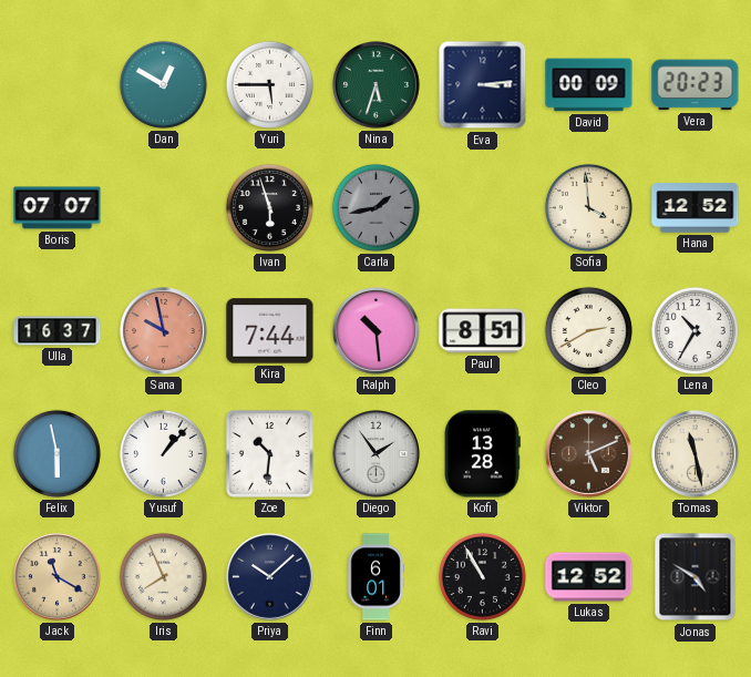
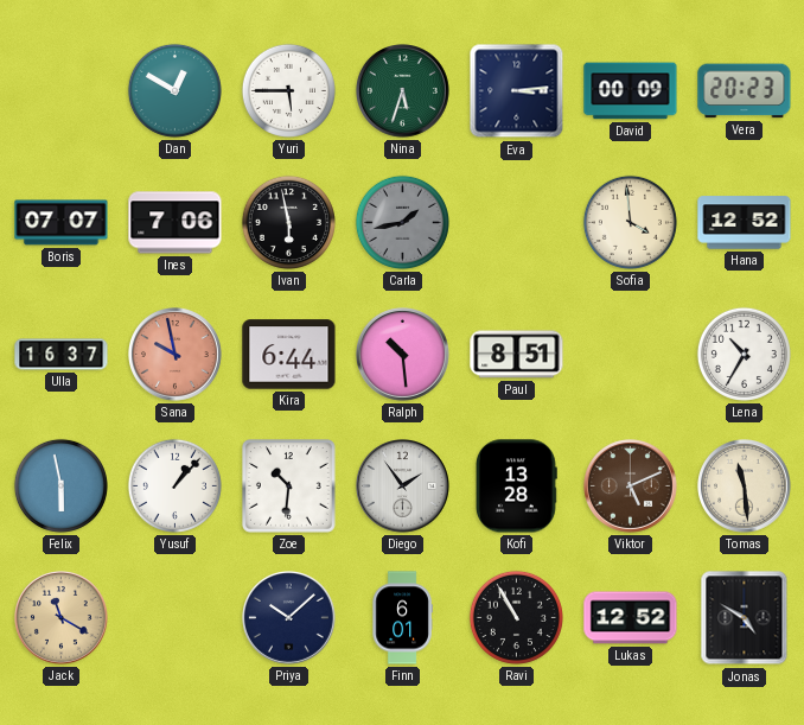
Ines: none -> 7:06 (176, 223)
Ivan: 5:57 -> 5:58 (288, 222)
Kira: 7:44 -> 6:44 (289, 355)
Cleo: 2:40 -> none (588, 330)
Tomas: 11:28 -> 11:29 (745, 486)
Iris: 7:56 -> none (163, 576)
